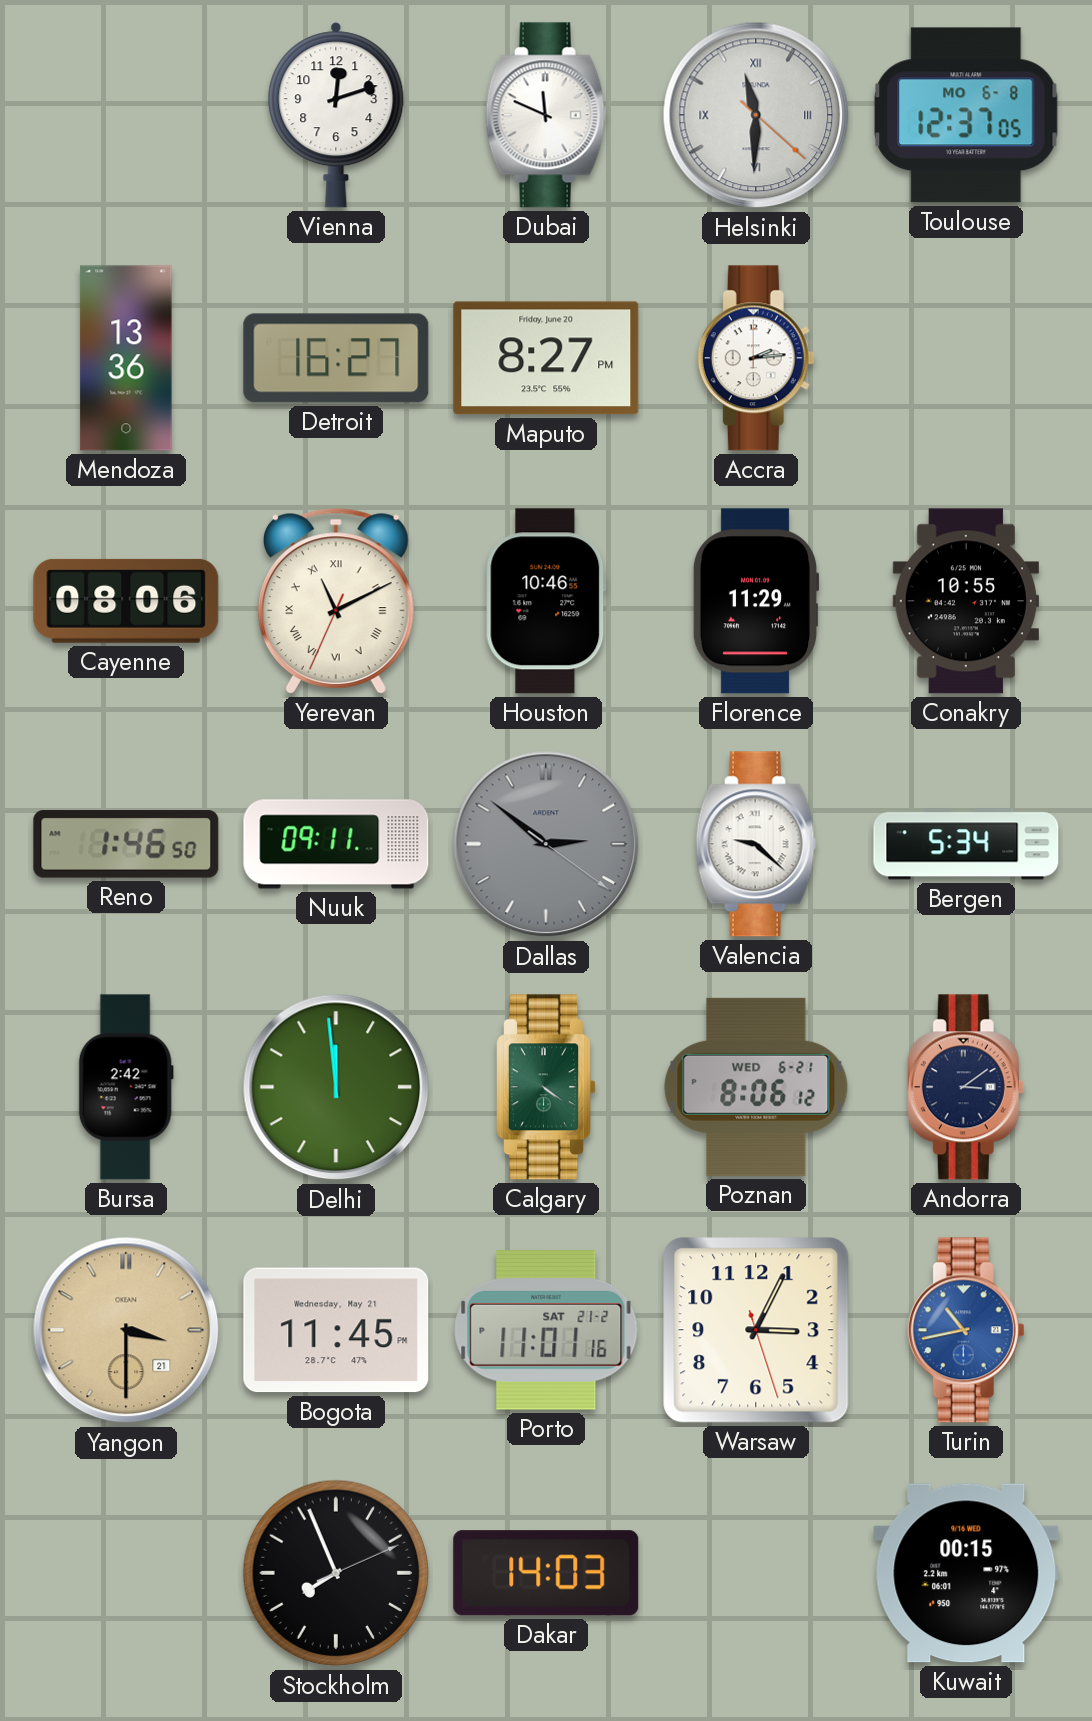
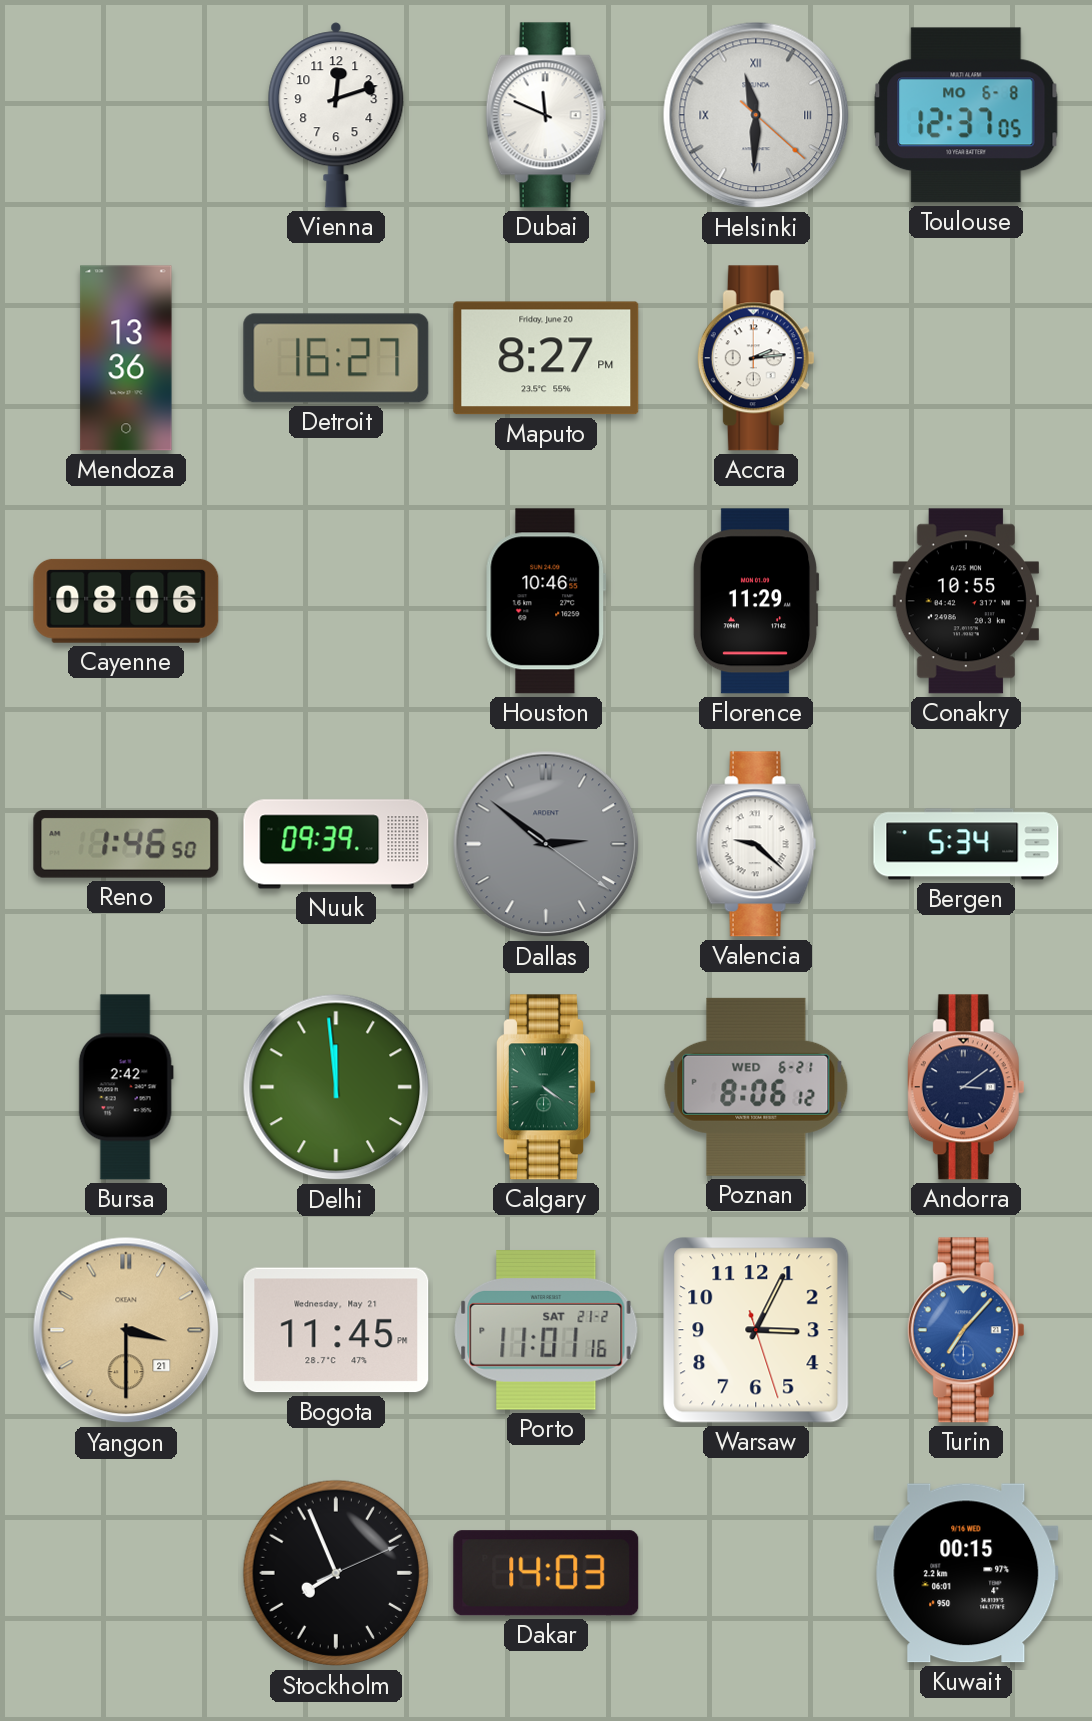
Yerevan: 11:10 -> none (336, 601)
Nuuk: 09:11 -> 09:39 (336, 844)
Turin: 10:43 -> 7:07 (966, 1330)
